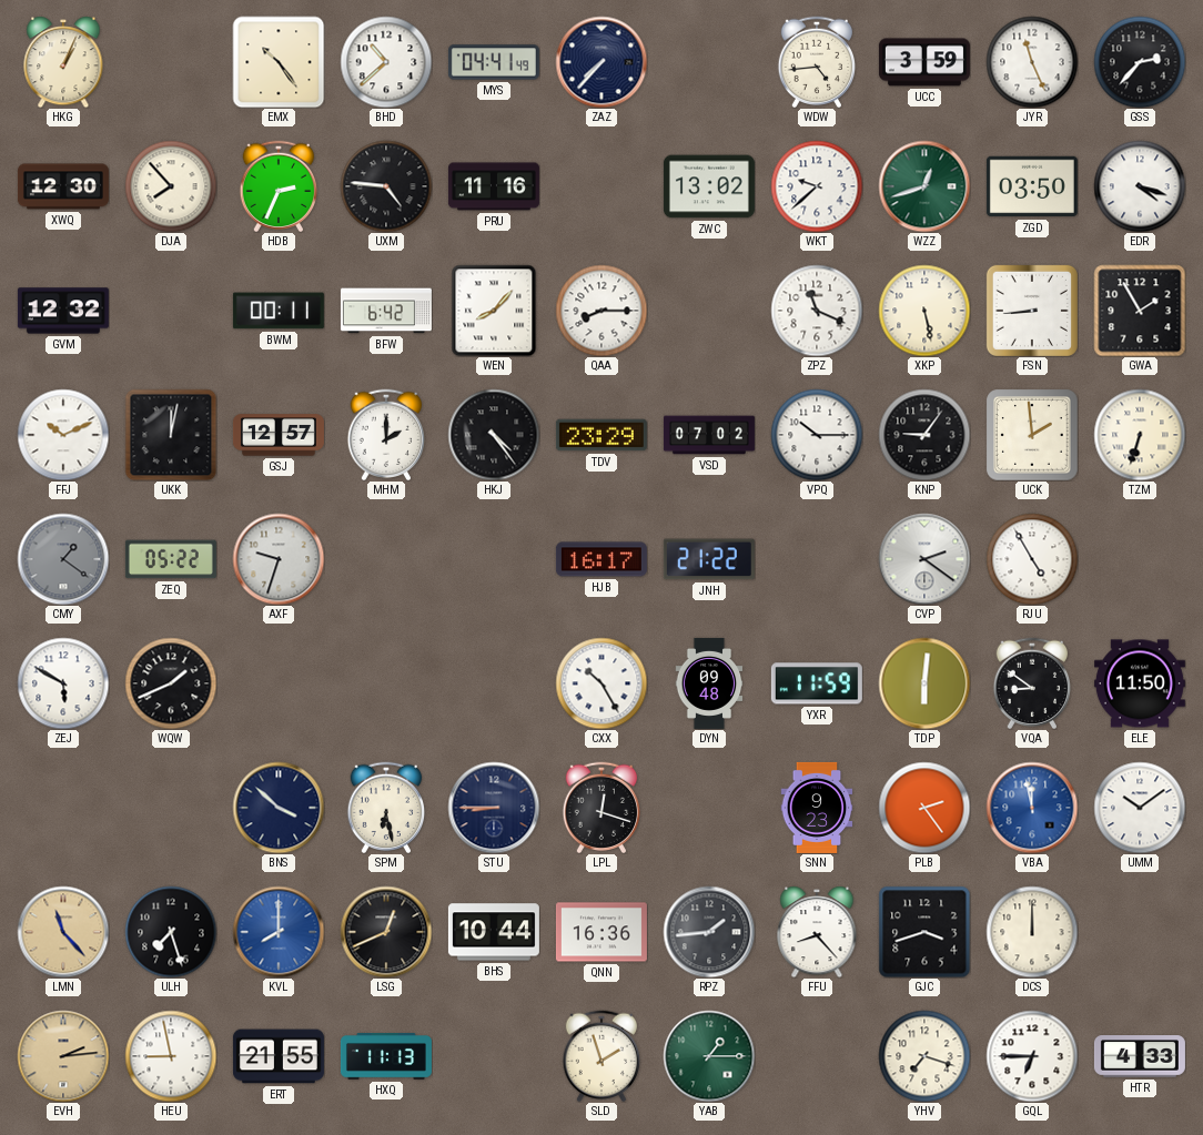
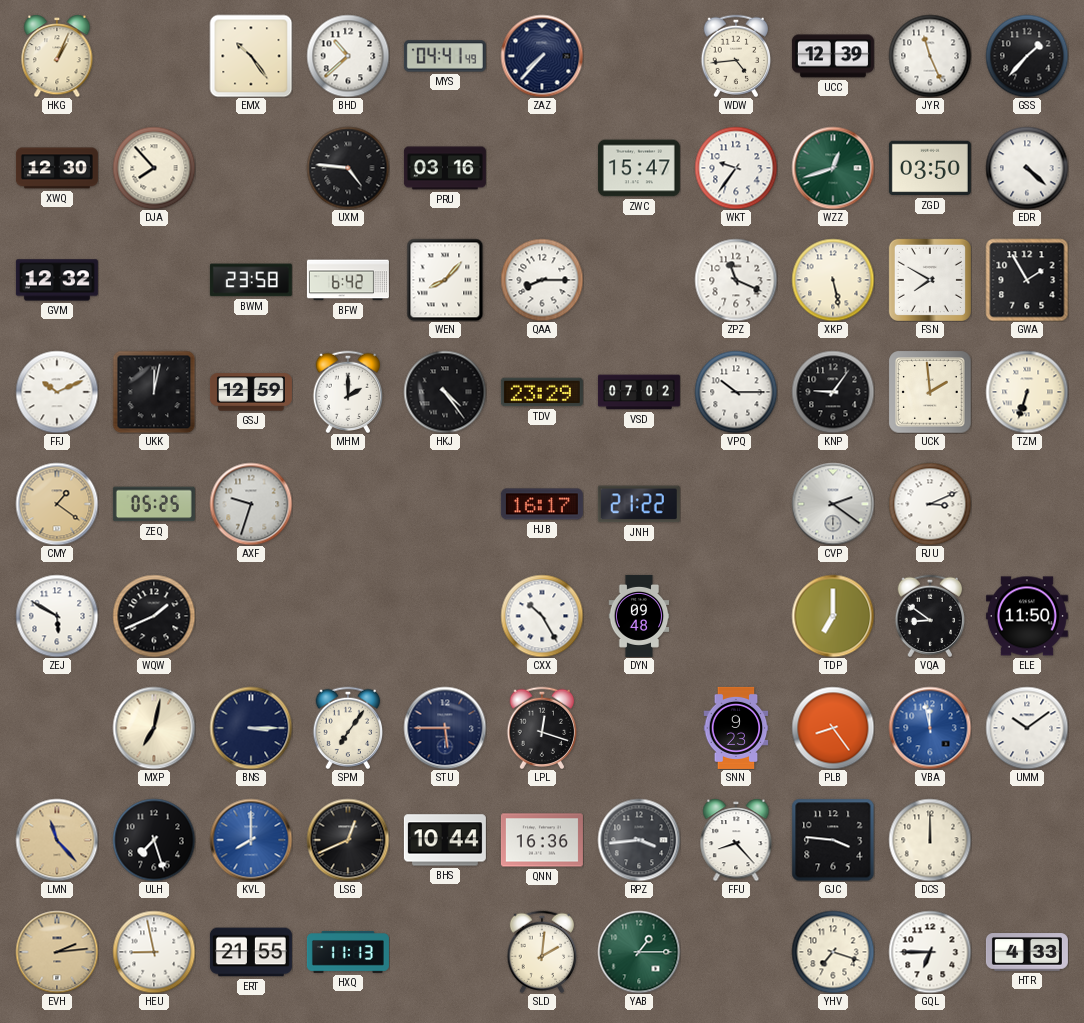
UCC: 3:59 -> 12:39 (833, 56)
GSS: 2:37 -> 1:37 (1027, 56)
HDB: 2:34 -> none (279, 186)
PRU: 11:16 -> 03:16 (445, 168)
ZWC: 13:02 -> 15:47 (639, 168)
WKT: 9:38 -> 9:36 (736, 168)
EDR: 4:18 -> 4:22 (1027, 168)
BWM: 00:11 -> 23:58 (251, 280)
FSN: 8:44 -> 7:50 (930, 280)
GSJ: 12:57 -> 12:59 (251, 392)
CMY dial: grey -> champagne (57, 504)
ZEQ: 05:22 -> 05:25 (154, 504)
RJU: 4:55 -> 3:11 (930, 504)
YXR: 11:59 -> none (817, 683)
TDP: 6:01 -> 7:00 (833, 616)
MXP: none -> 7:02 (154, 728)
BNS: 3:52 -> 3:15 (251, 728)
SPM: 6:28 -> 7:06 (348, 728)
STU: 8:45 -> 5:45 (445, 728)
PLB: 2:24 -> 8:24 (833, 728)
RPZ: 1:44 -> 3:44 (639, 840)
GJC: 3:42 -> 3:46 (833, 840)
SLD: 1:57 -> 2:01 (542, 952)
